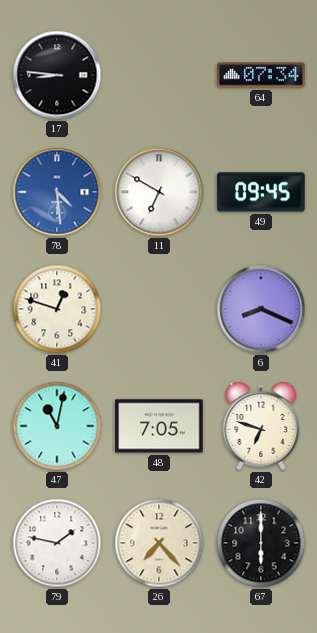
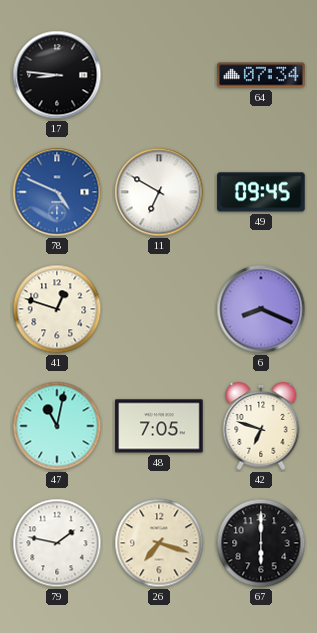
78: 4:29 -> 4:49 (57, 192)
26: 7:23 -> 7:18 (159, 543)
